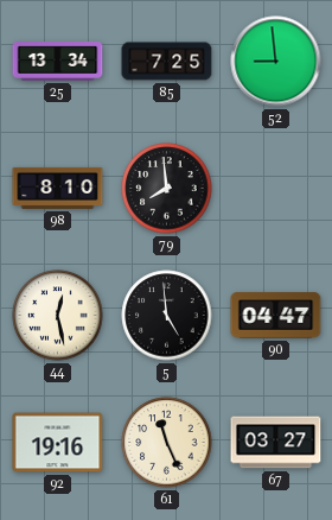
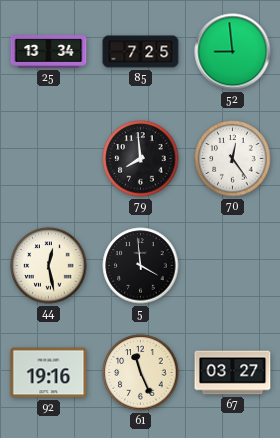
98: 8:10 -> none (58, 188)
70: none -> 12:24 (233, 159)
5: 4:59 -> 3:59 (141, 266)
90: 04:47 -> none (276, 316)
